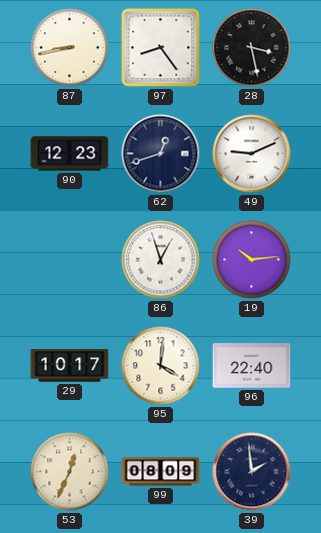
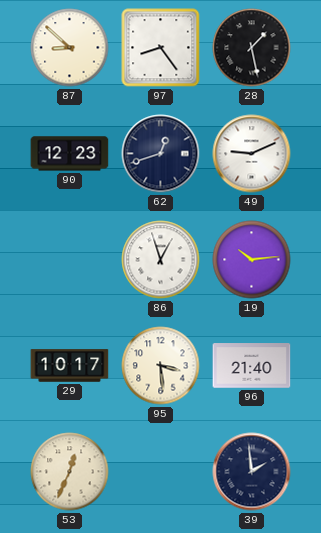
87: 8:43 -> 8:52 (70, 48)
28: 3:28 -> 1:28 (252, 48)
95: 4:01 -> 3:29 (161, 366)
96: 22:40 -> 21:40 (252, 366)
99: 08:09 -> none (161, 472)
